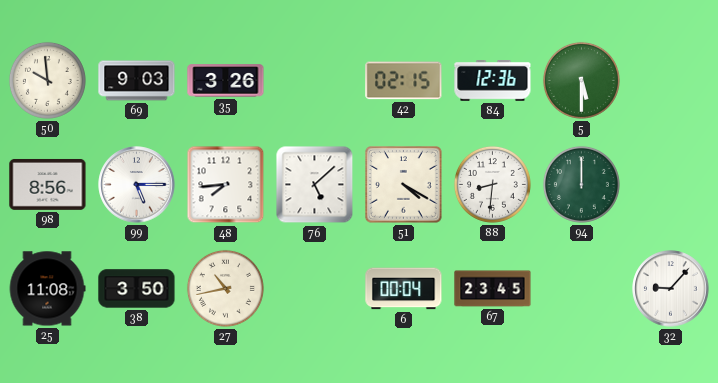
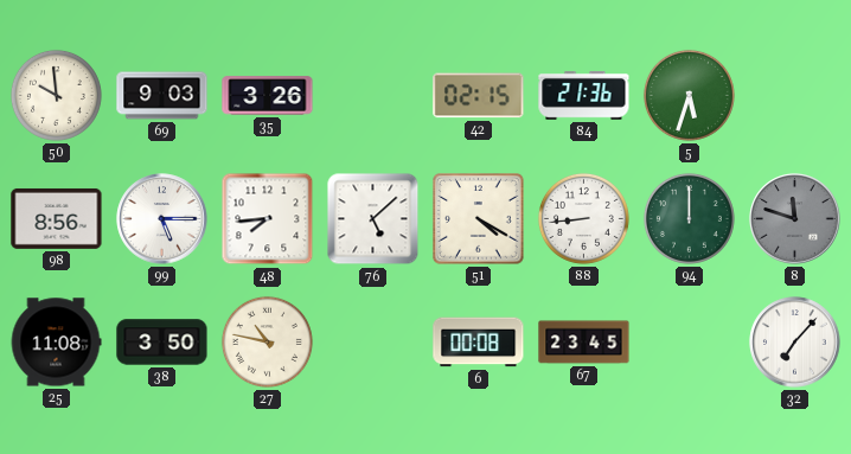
84: 12:36 -> 21:36 (584, 96)
5: 5:30 -> 5:33 (689, 95)
88: 8:31 -> 8:44 (583, 218)
8: none -> 11:48 (795, 219)
27: 10:43 -> 10:47 (267, 341)
6: 00:04 -> 00:08 (479, 343)
32: 9:07 -> 7:07 (795, 343)
